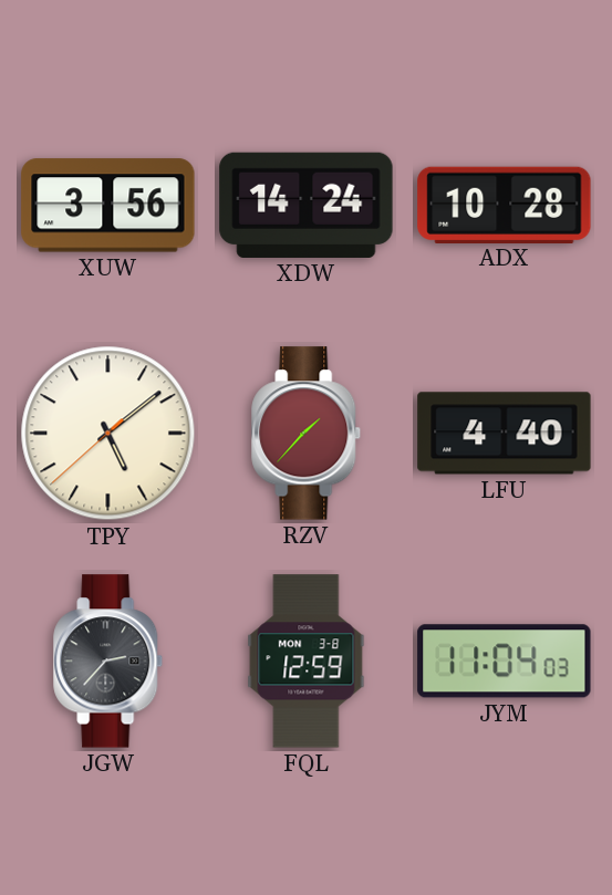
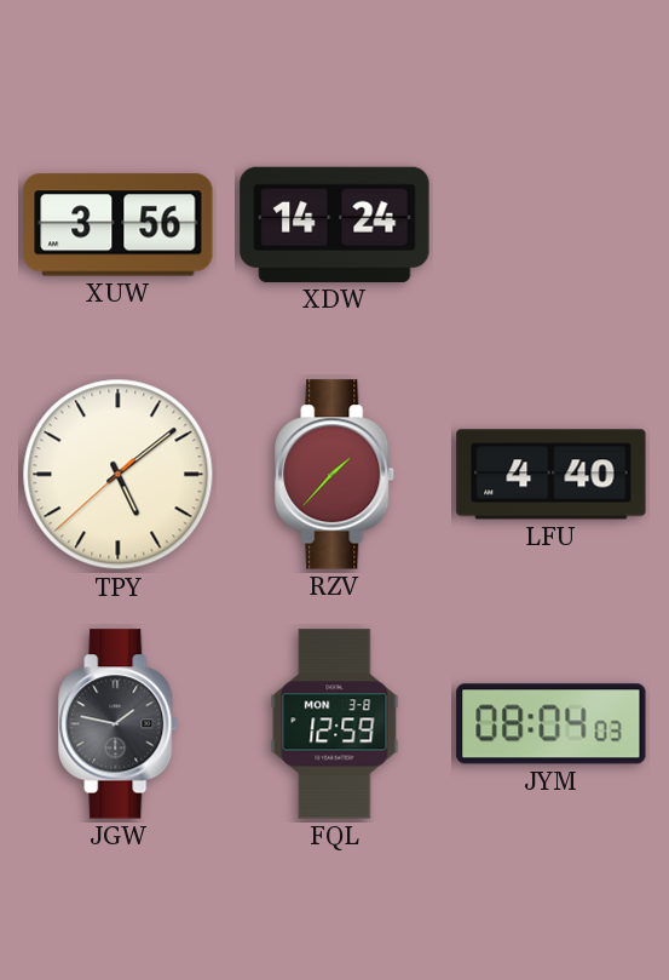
ADX: 10:28 -> none (505, 205)
JGW: 2:37 -> 1:47 (119, 724)
JYM: 11:04 -> 08:04 (552, 724)
